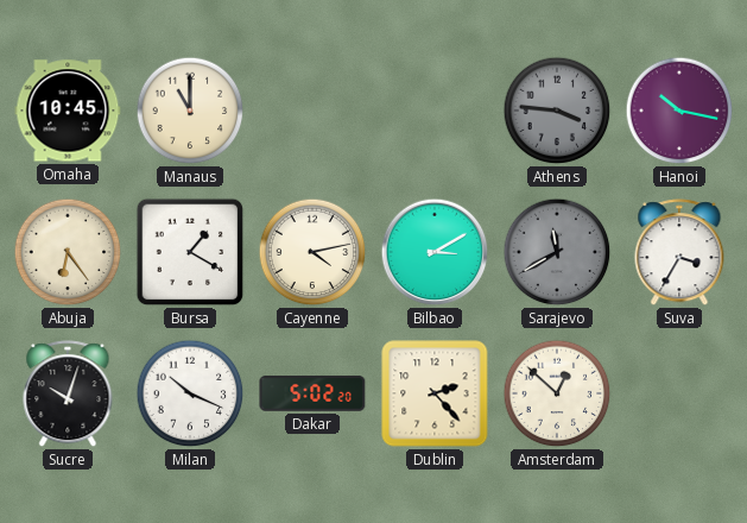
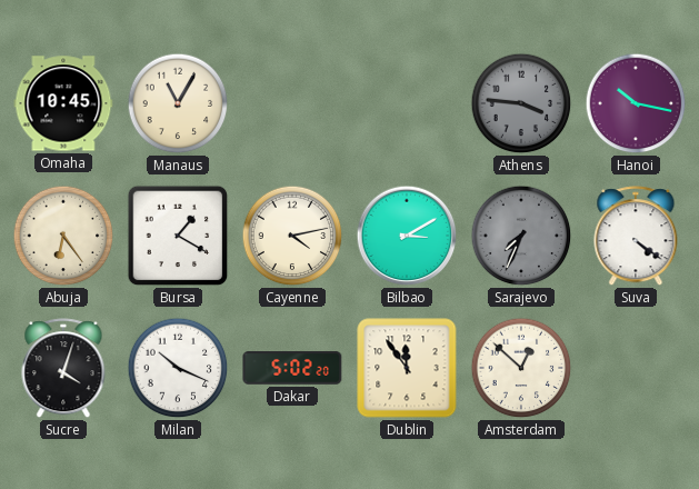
Manaus: 11:00 -> 11:05 (178, 103)
Sarajevo: 11:40 -> 7:34 (521, 236)
Suva: 3:35 -> 4:21 (636, 237)
Sucre: 10:03 -> 4:03 (63, 369)
Dublin: 2:23 -> 11:54 (407, 368)
